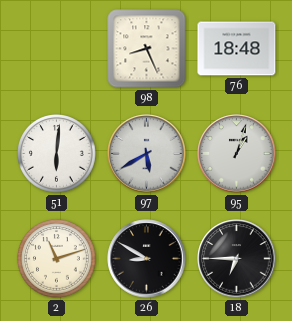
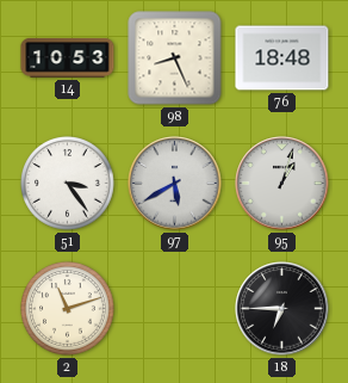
14: none -> 10:53 (68, 58)
51: 6:01 -> 3:24 (68, 184)
26: 8:50 -> none (147, 259)
